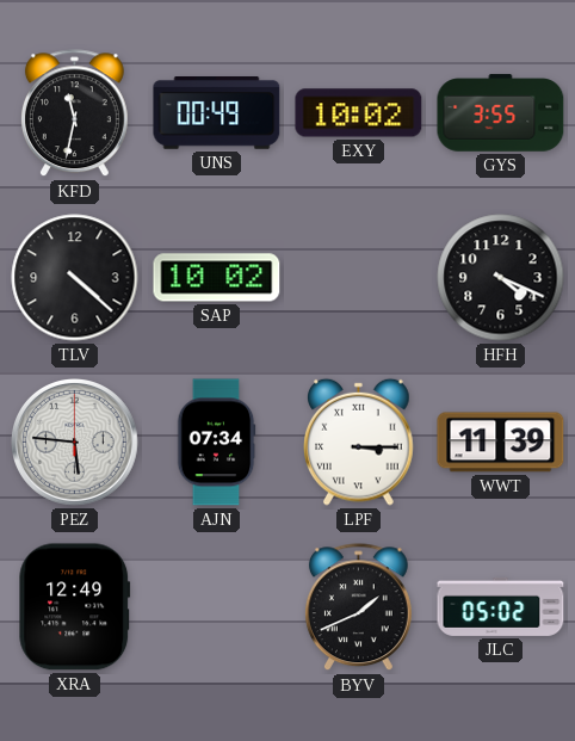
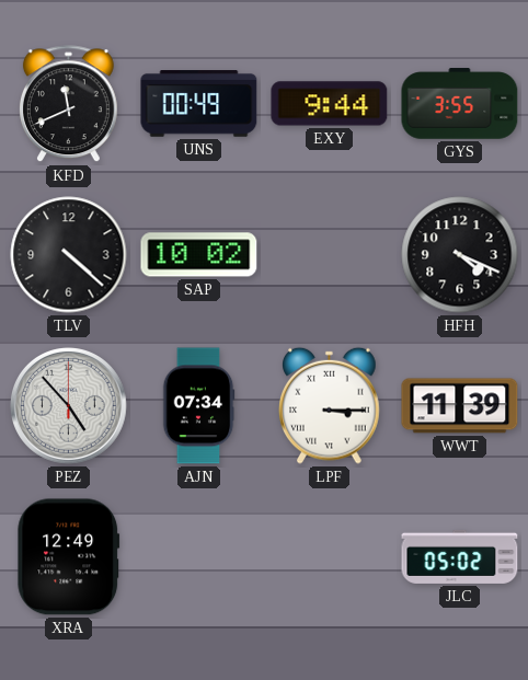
KFD: 11:32 -> 11:41 (68, 104)
EXY: 10:02 -> 9:44 (330, 104)
PEZ: 5:46 -> 4:53 (69, 406)
BYV: 1:41 -> none (358, 607)
